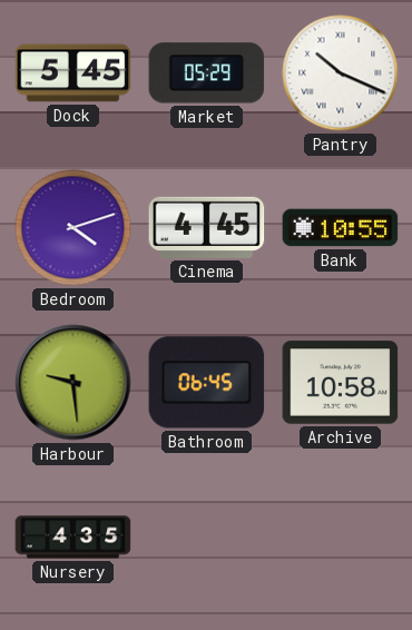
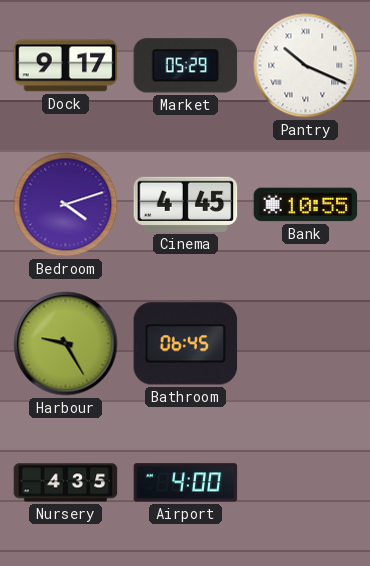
Dock: 5:45 -> 9:17 (66, 66)
Harbour: 9:29 -> 9:25 (66, 344)
Archive: 10:58 -> none (341, 383)
Airport: none -> 4:00 (186, 483)
